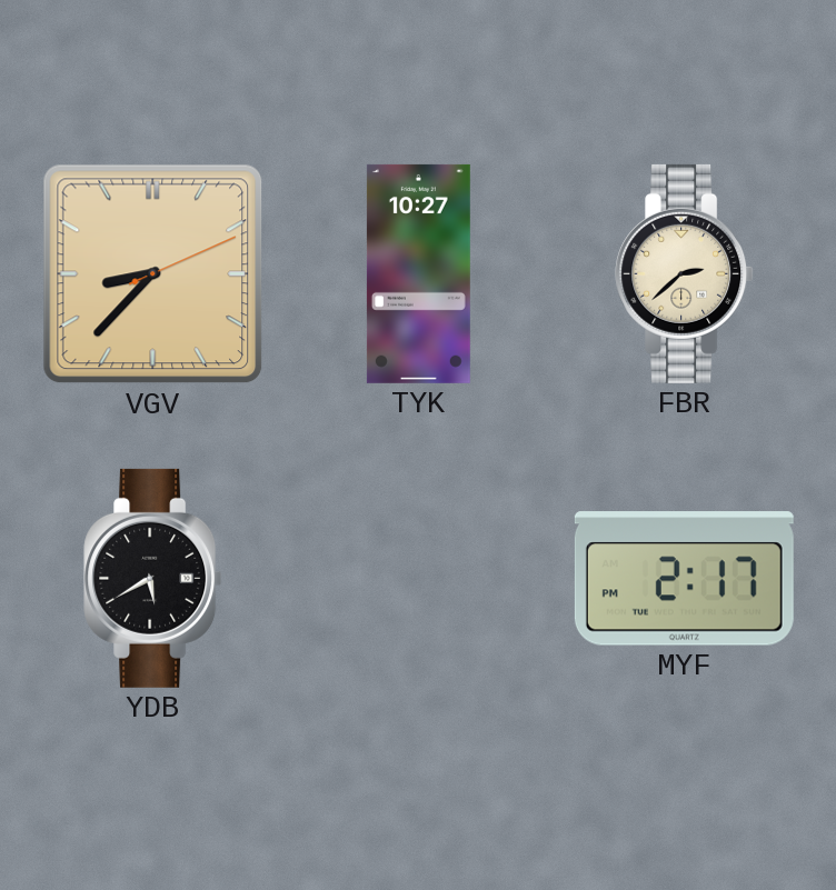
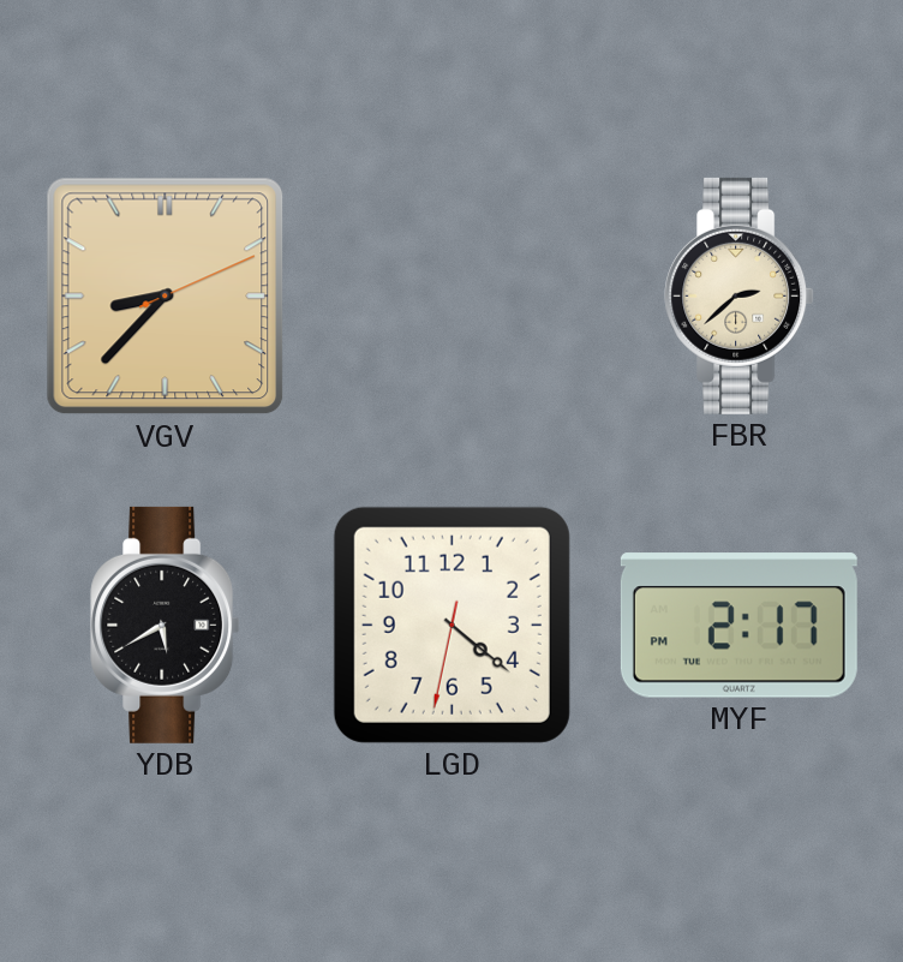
TYK: 10:27 -> none (418, 273)
LGD: none -> 4:21 (451, 625)
